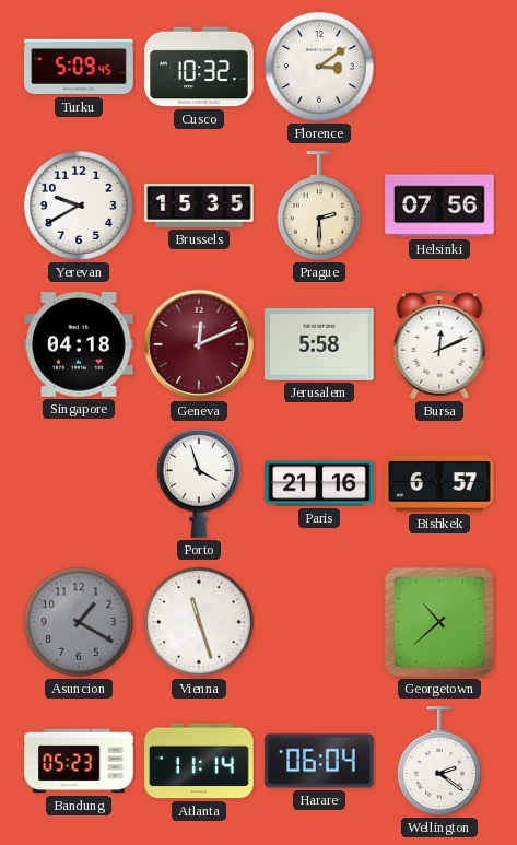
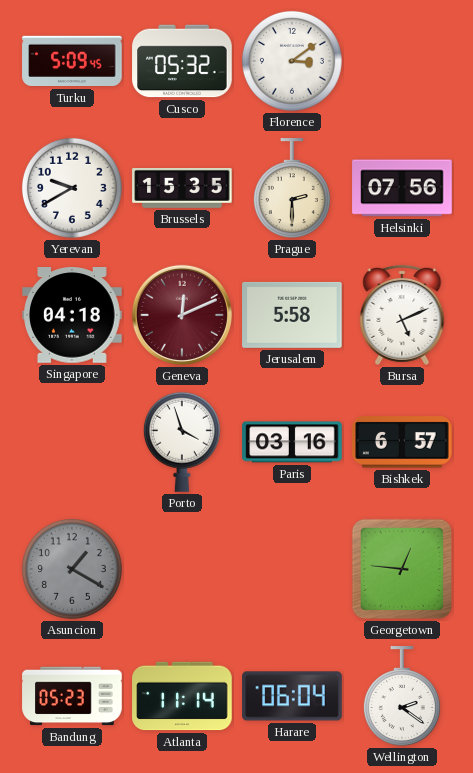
Cusco: 10:32 -> 05:32 (182, 61)
Bursa: 12:11 -> 5:11 (402, 315)
Paris: 21:16 -> 03:16 (292, 442)
Vienna: 11:27 -> none (199, 622)
Georgetown: 10:38 -> 12:46 (402, 569)
